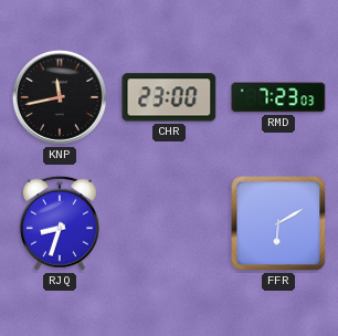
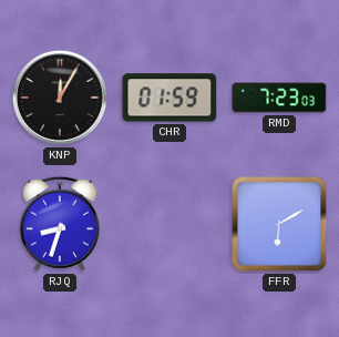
KNP: 11:43 -> 12:05 (60, 98)
CHR: 23:00 -> 01:59 (169, 98)
